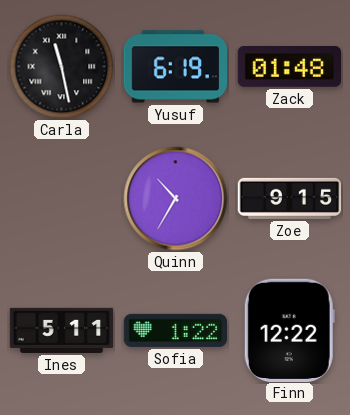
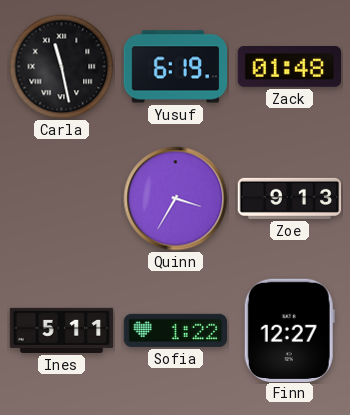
Quinn: 10:35 -> 3:35 (176, 199)
Zoe: 9:15 -> 9:13 (290, 198)
Finn: 12:22 -> 12:27 (289, 330)
